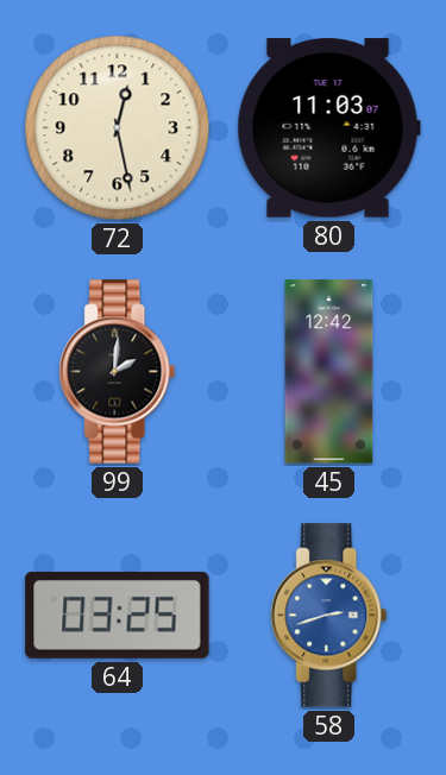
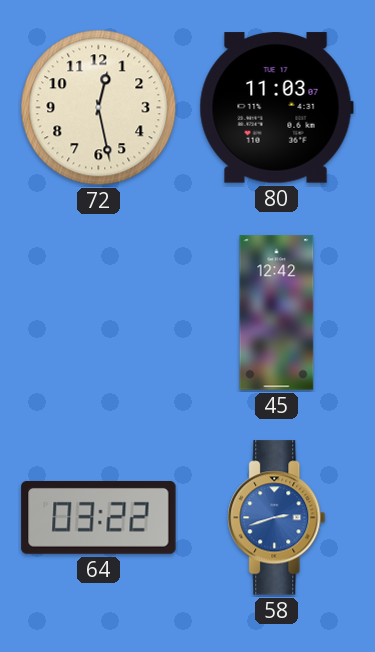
99: 2:01 -> none (118, 372)
64: 03:25 -> 03:22 (99, 517)
